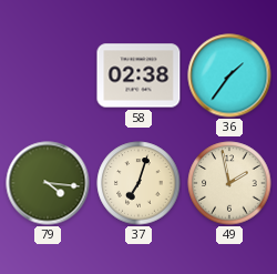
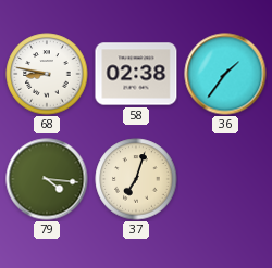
68: none -> 8:47 (47, 74)
49: 1:58 -> none (229, 183)
